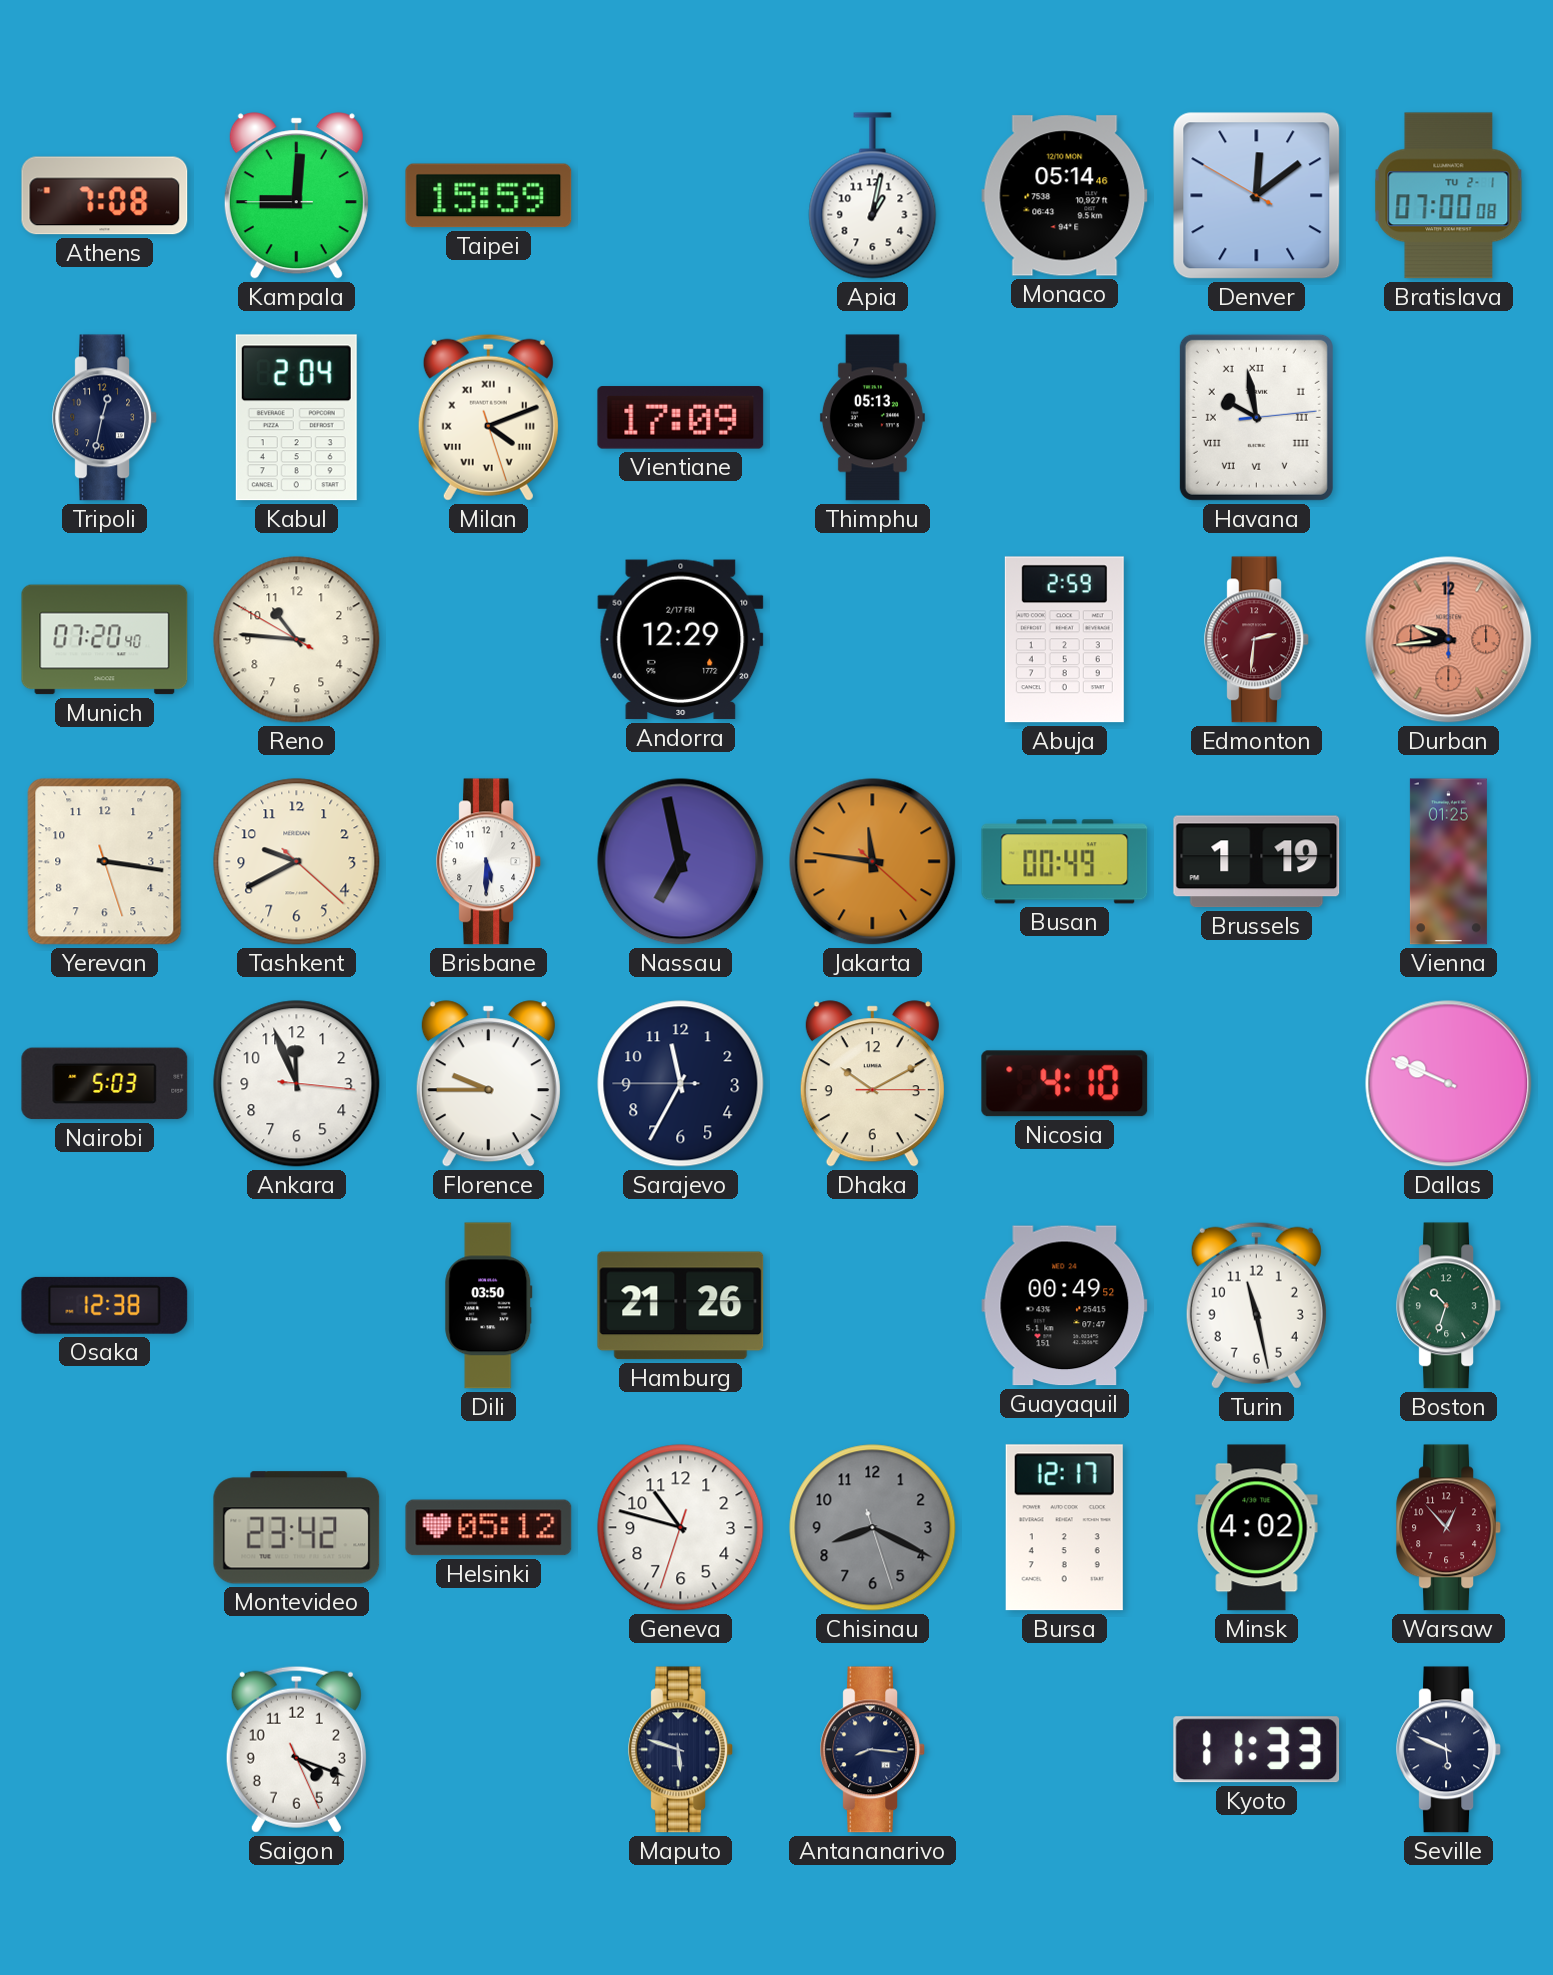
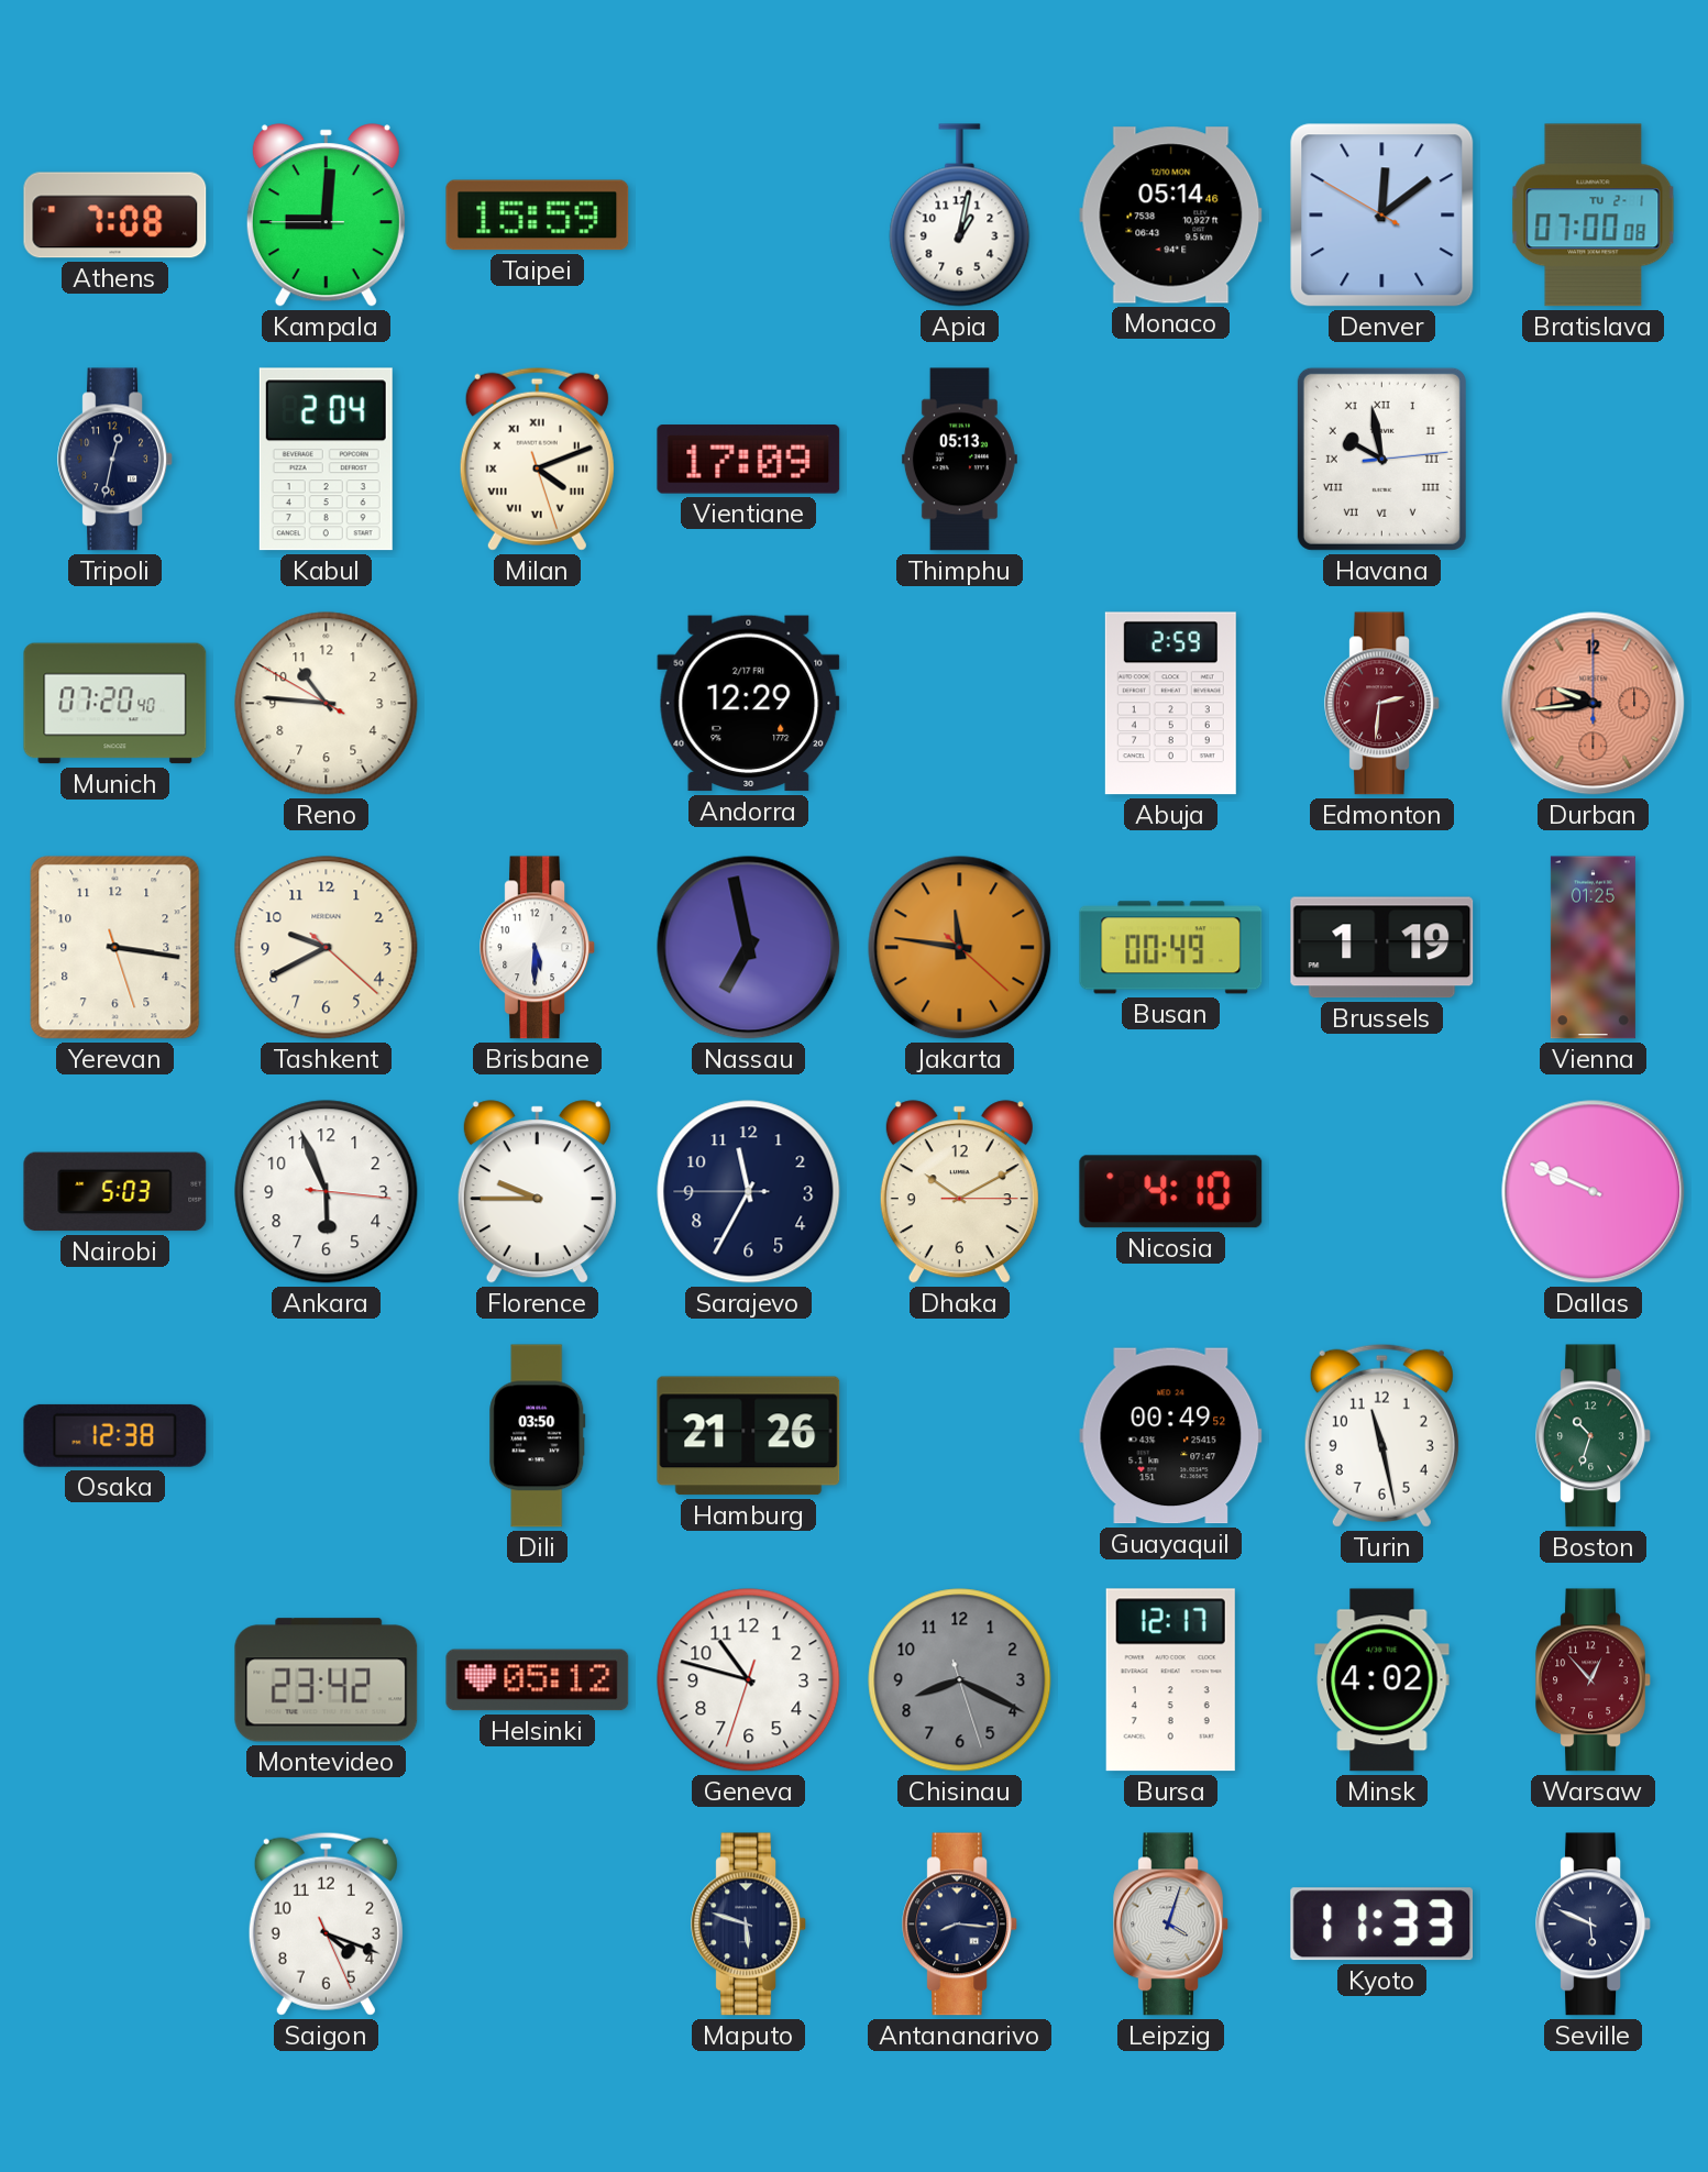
Ankara: 11:56 -> 5:56 (327, 1192)
Leipzig: none -> 4:03 (1170, 1925)
